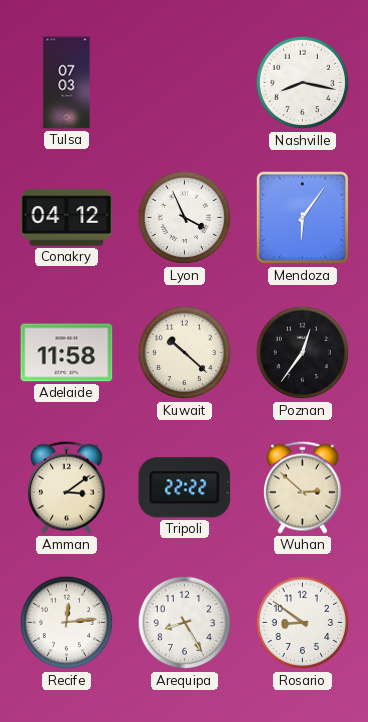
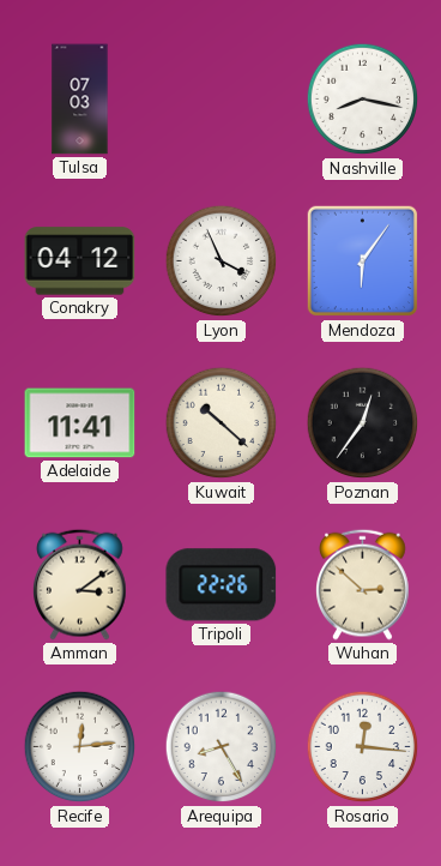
Adelaide: 11:58 -> 11:41 (80, 423)
Tripoli: 22:22 -> 22:26 (222, 585)
Rosario: 8:51 -> 12:16 (363, 747)
